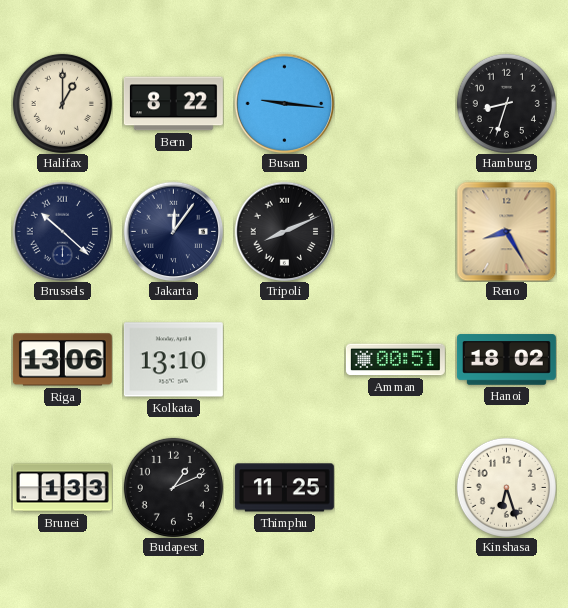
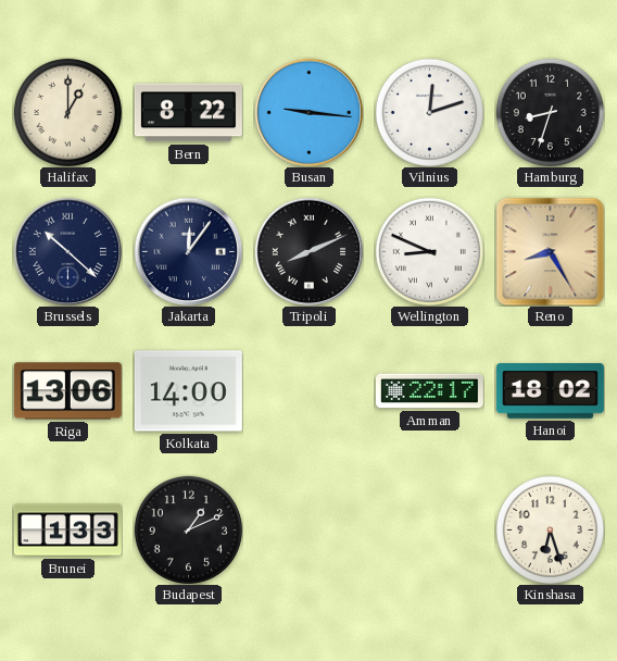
Vilnius: none -> 12:12 (429, 112)
Wellington: none -> 8:49 (429, 251)
Kolkata: 13:10 -> 14:00 (188, 391)
Amman: 00:51 -> 22:17 (429, 391)
Thimphu: 11:25 -> none (284, 488)
